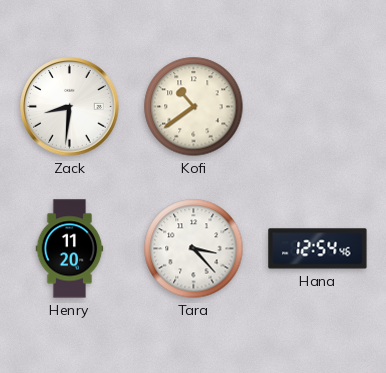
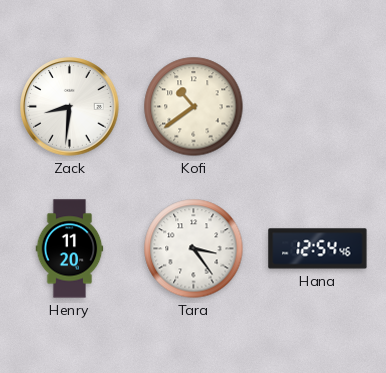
Tara: 3:23 -> 3:24 (194, 249)
